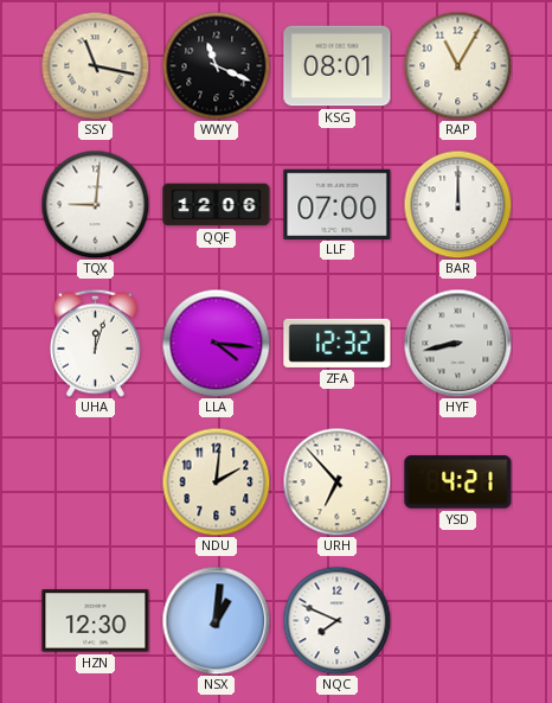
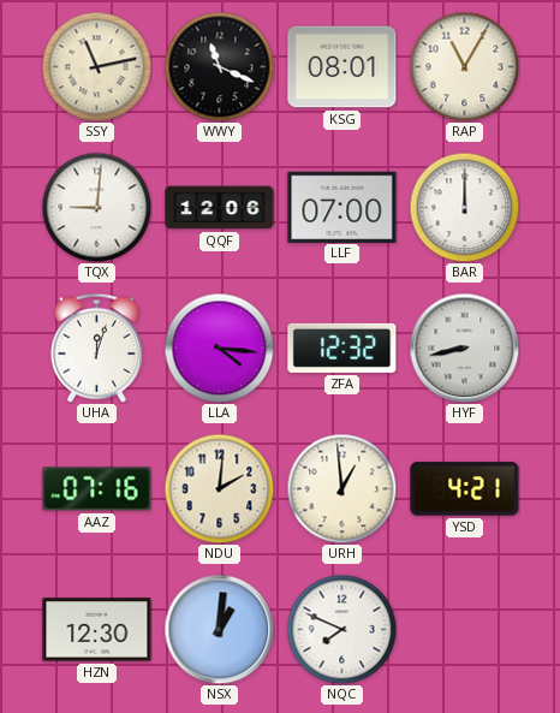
SSY: 11:17 -> 11:13 (96, 66)
AAZ: none -> 07:16 (97, 489)
URH: 6:53 -> 12:59 (341, 488)
